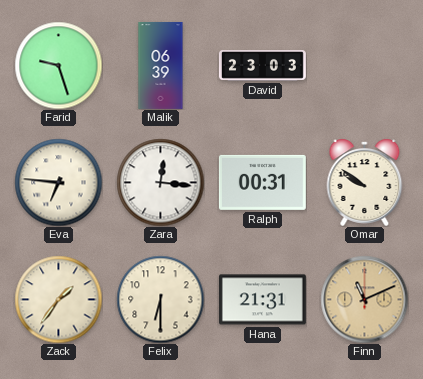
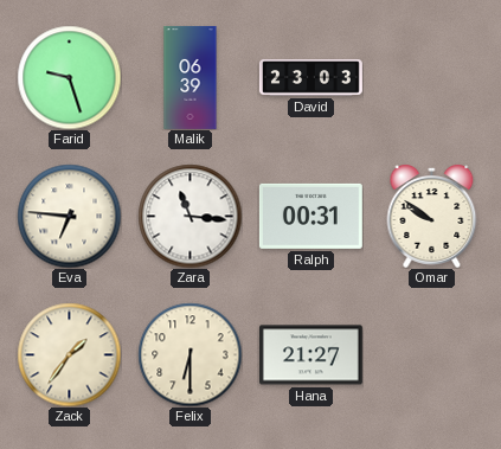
Zara: 12:16 -> 11:16 (190, 216)
Hana: 21:31 -> 21:27 (310, 355)
Finn: 11:11 -> none (364, 299)
